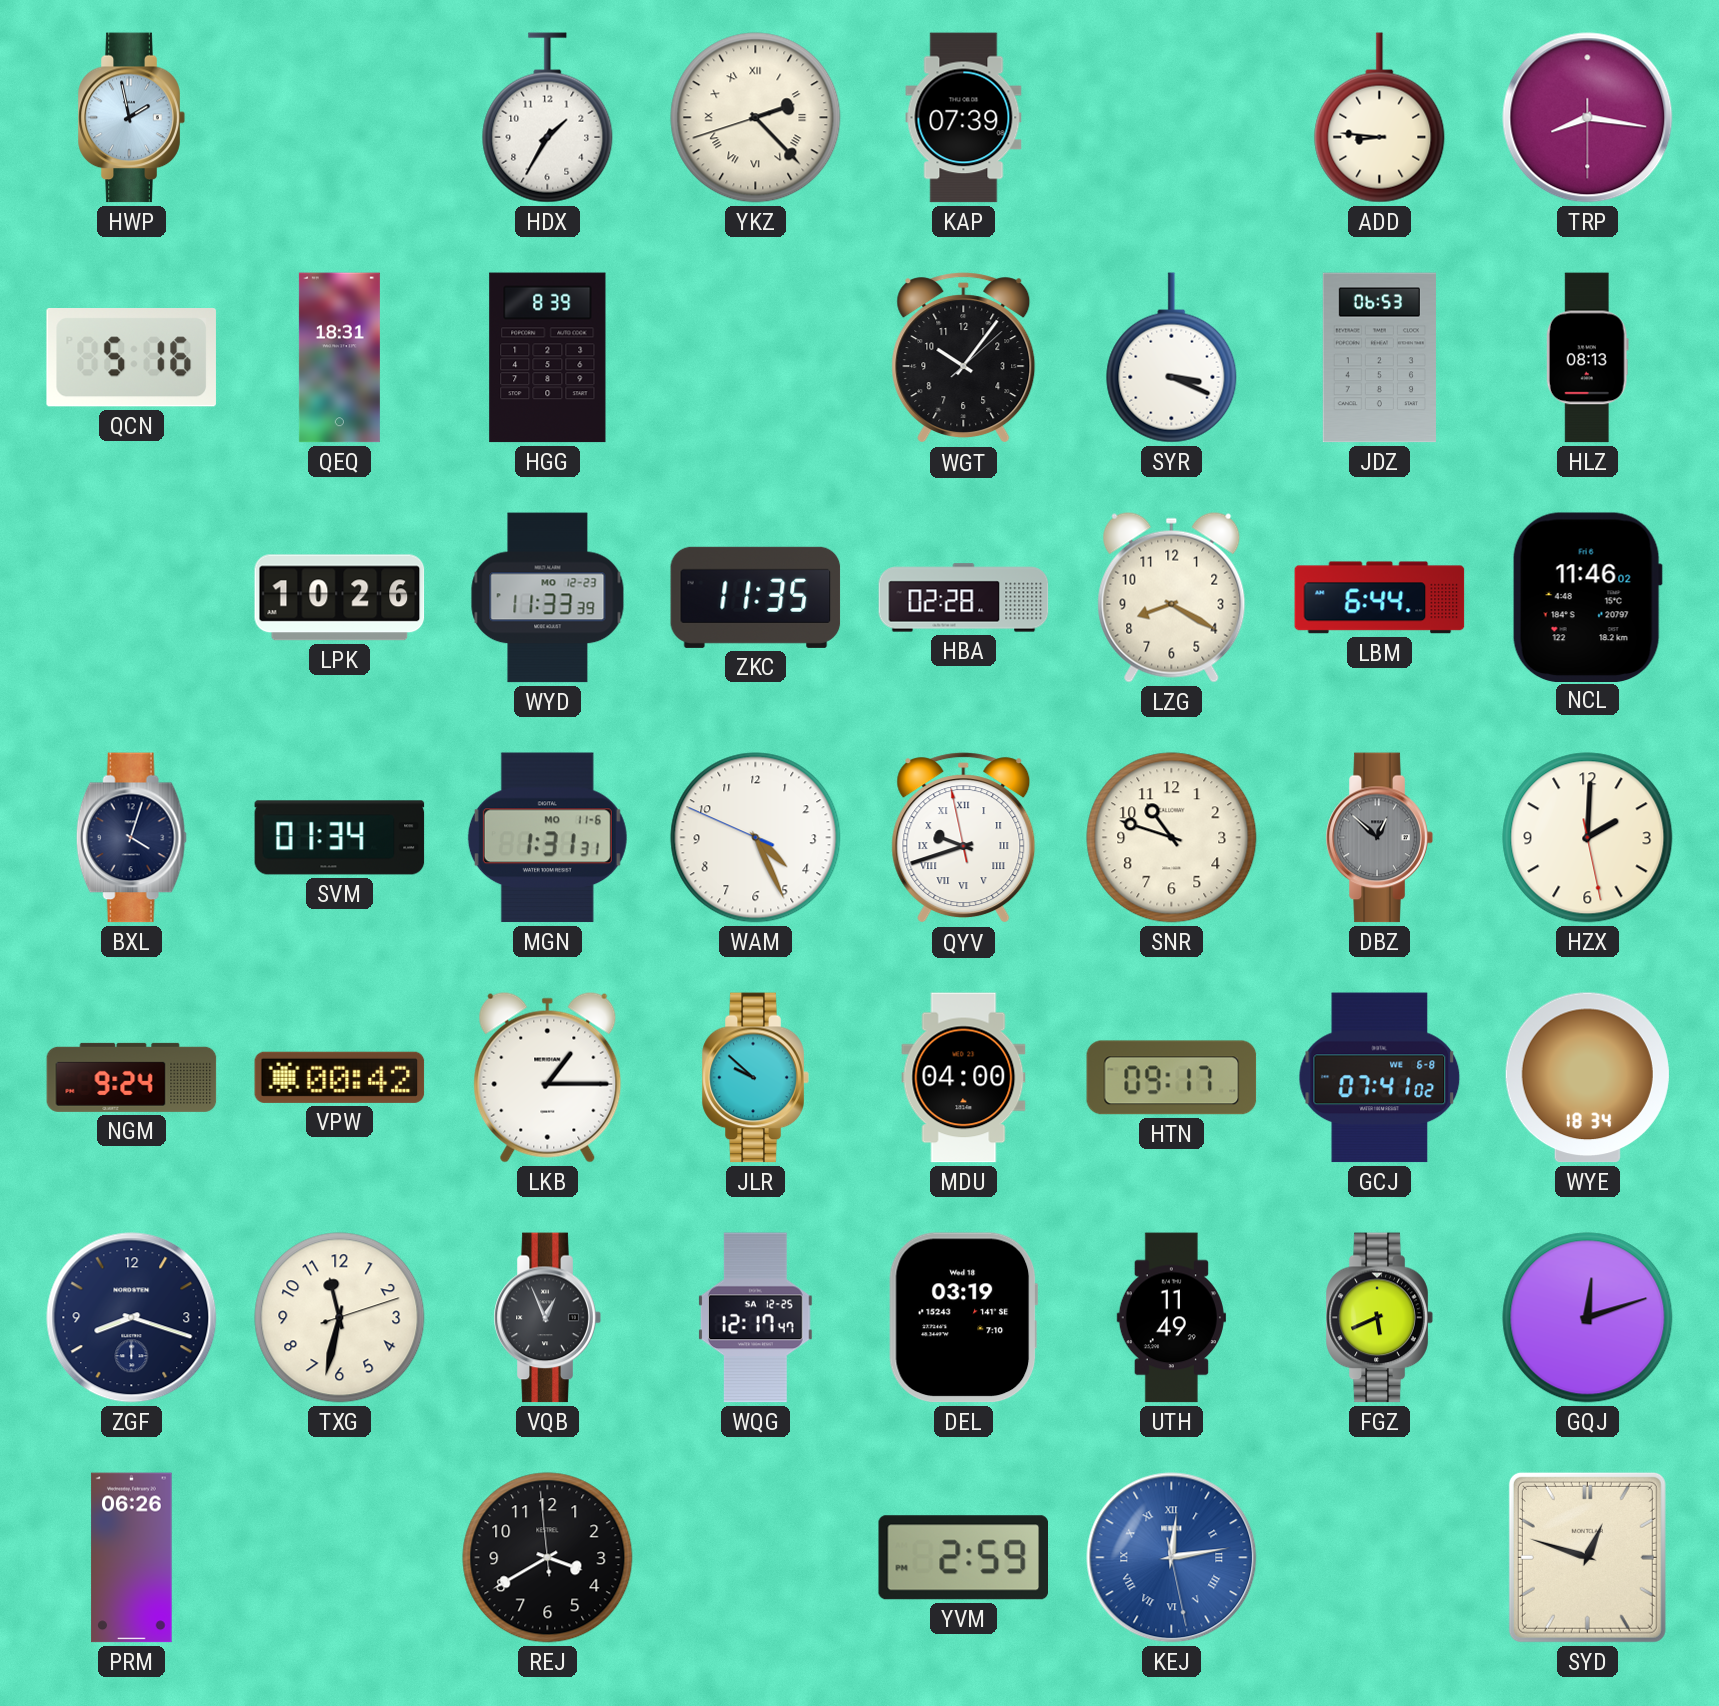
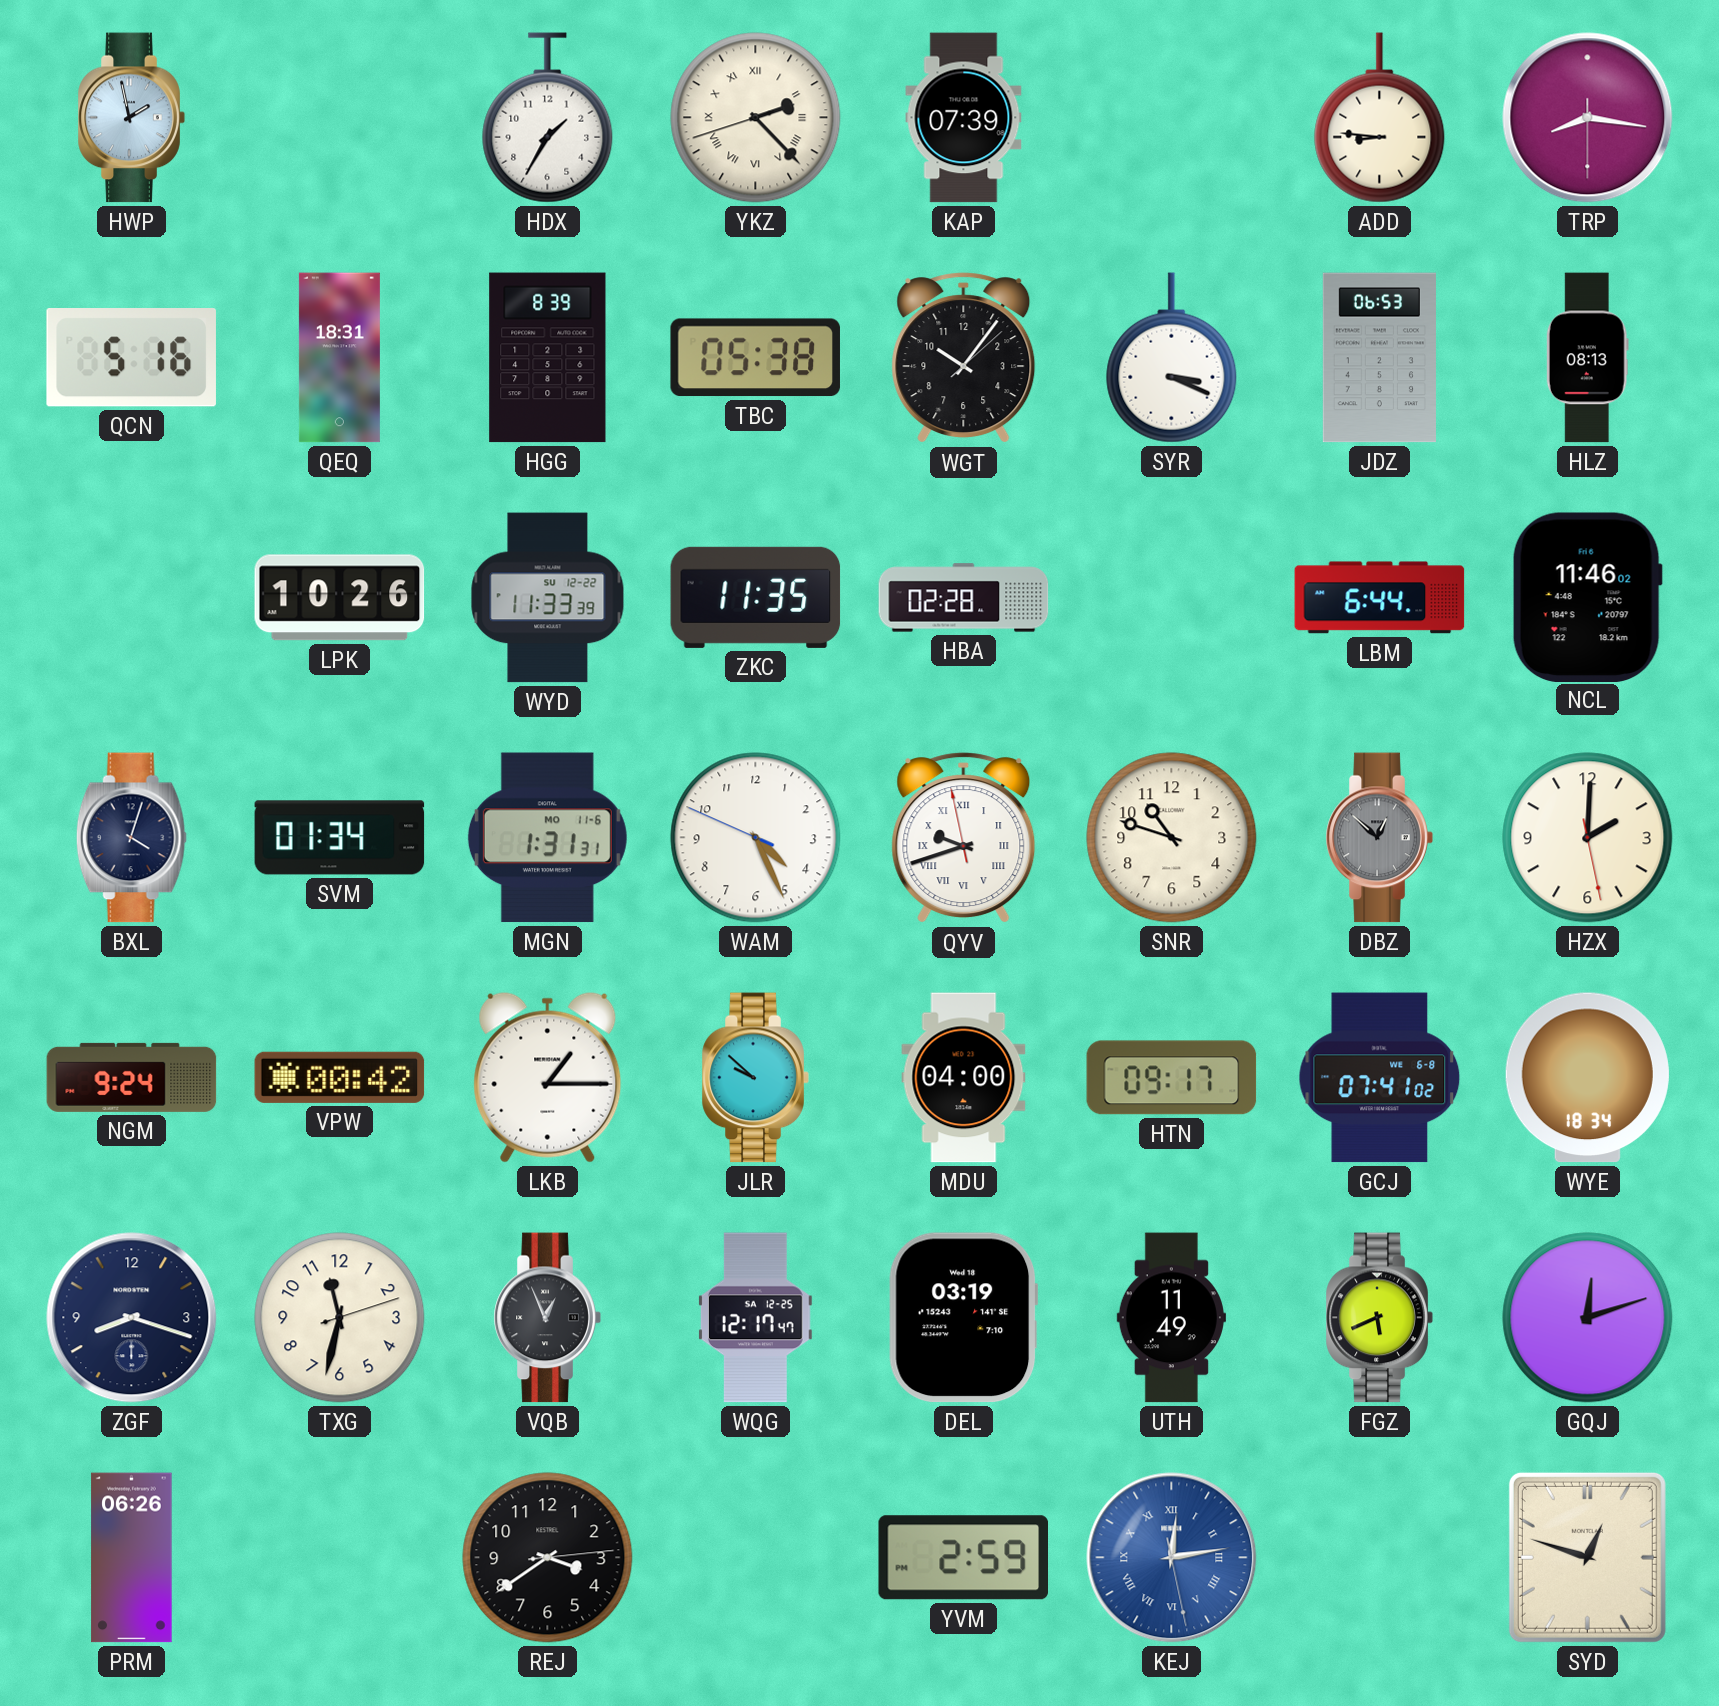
TBC: none -> 05:38 (755, 358)
WYD date: MO 12-23 -> SU 12-22 (548, 598)
LZG: 8:20 -> none (1172, 597)
REJ: 3:39:59 -> 3:39:14 (548, 1558)
